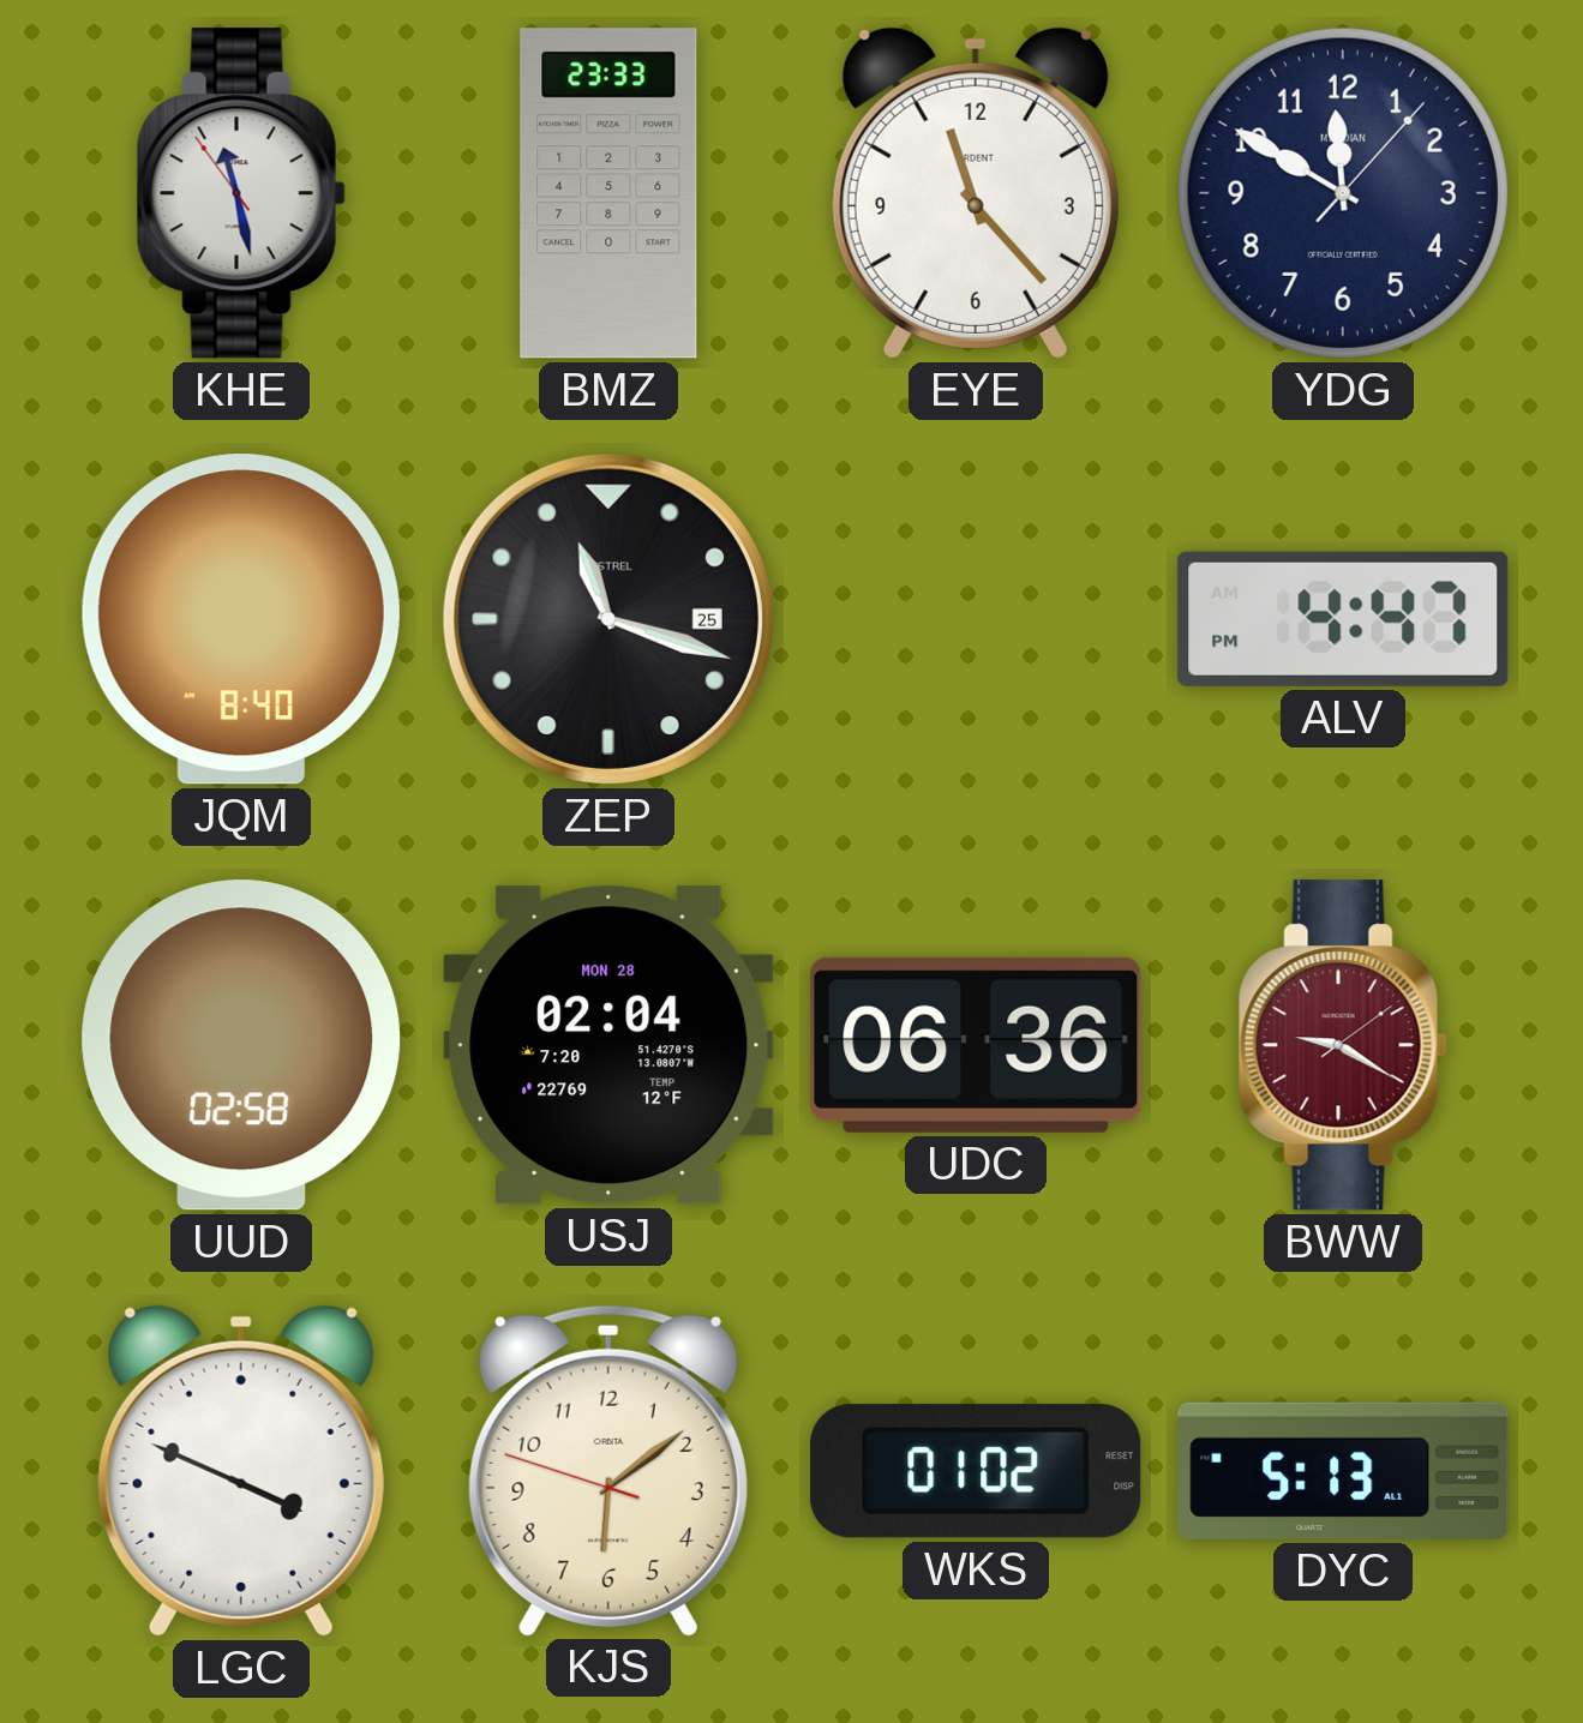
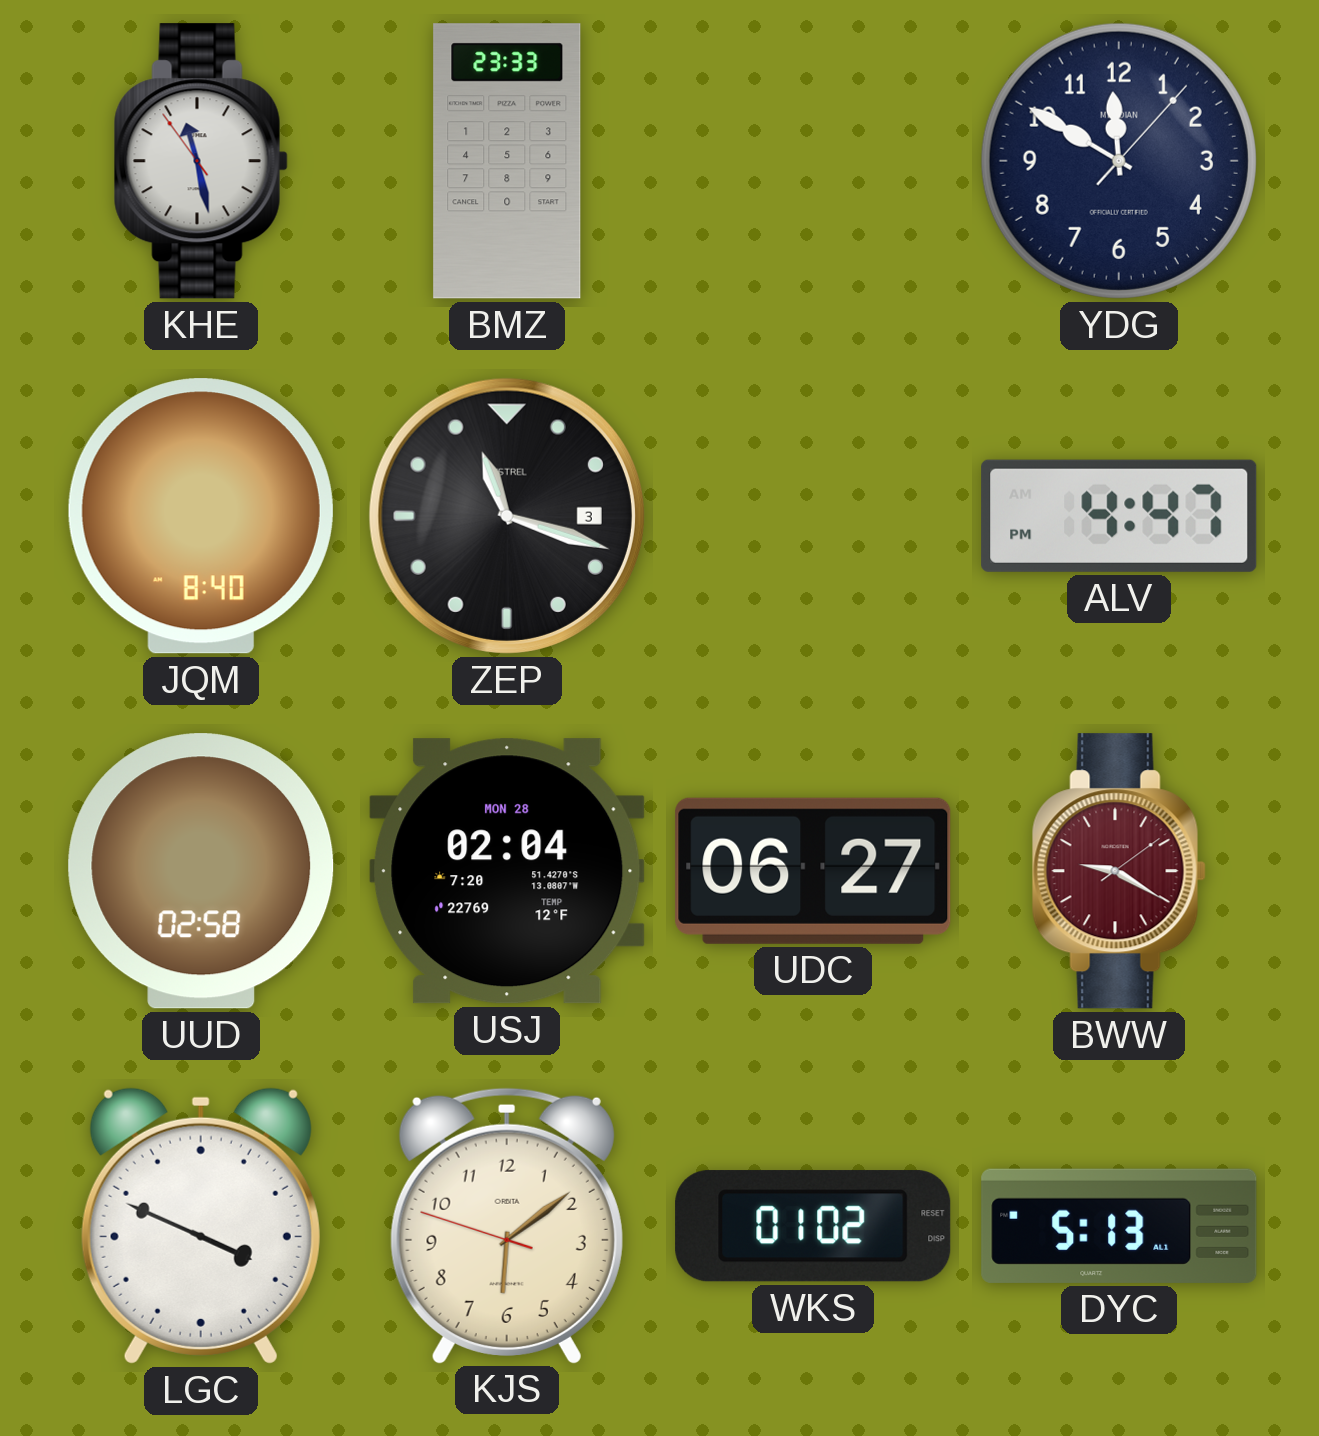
EYE: 11:23 -> none (976, 193)
ZEP date: 25 -> 3 (507, 516)
UDC: 06:36 -> 06:27 (813, 871)
